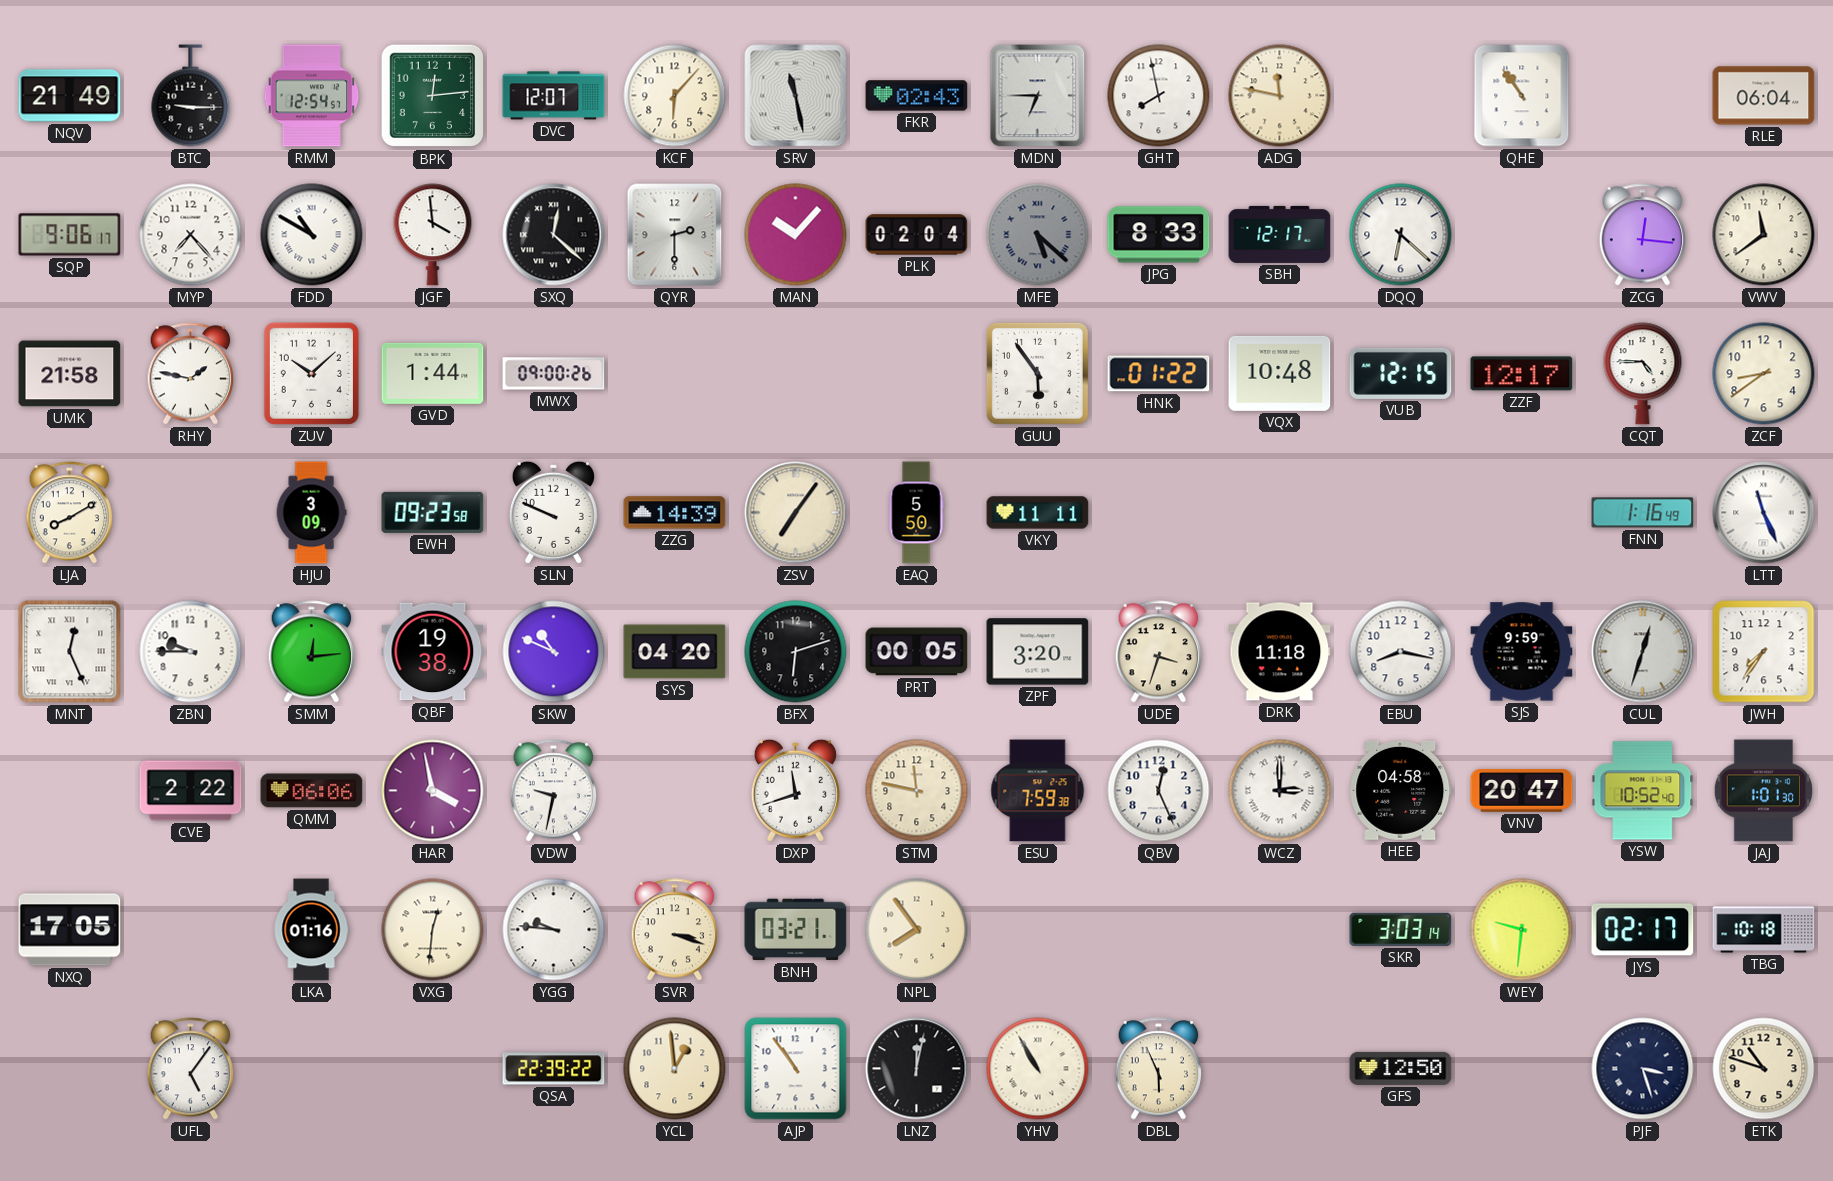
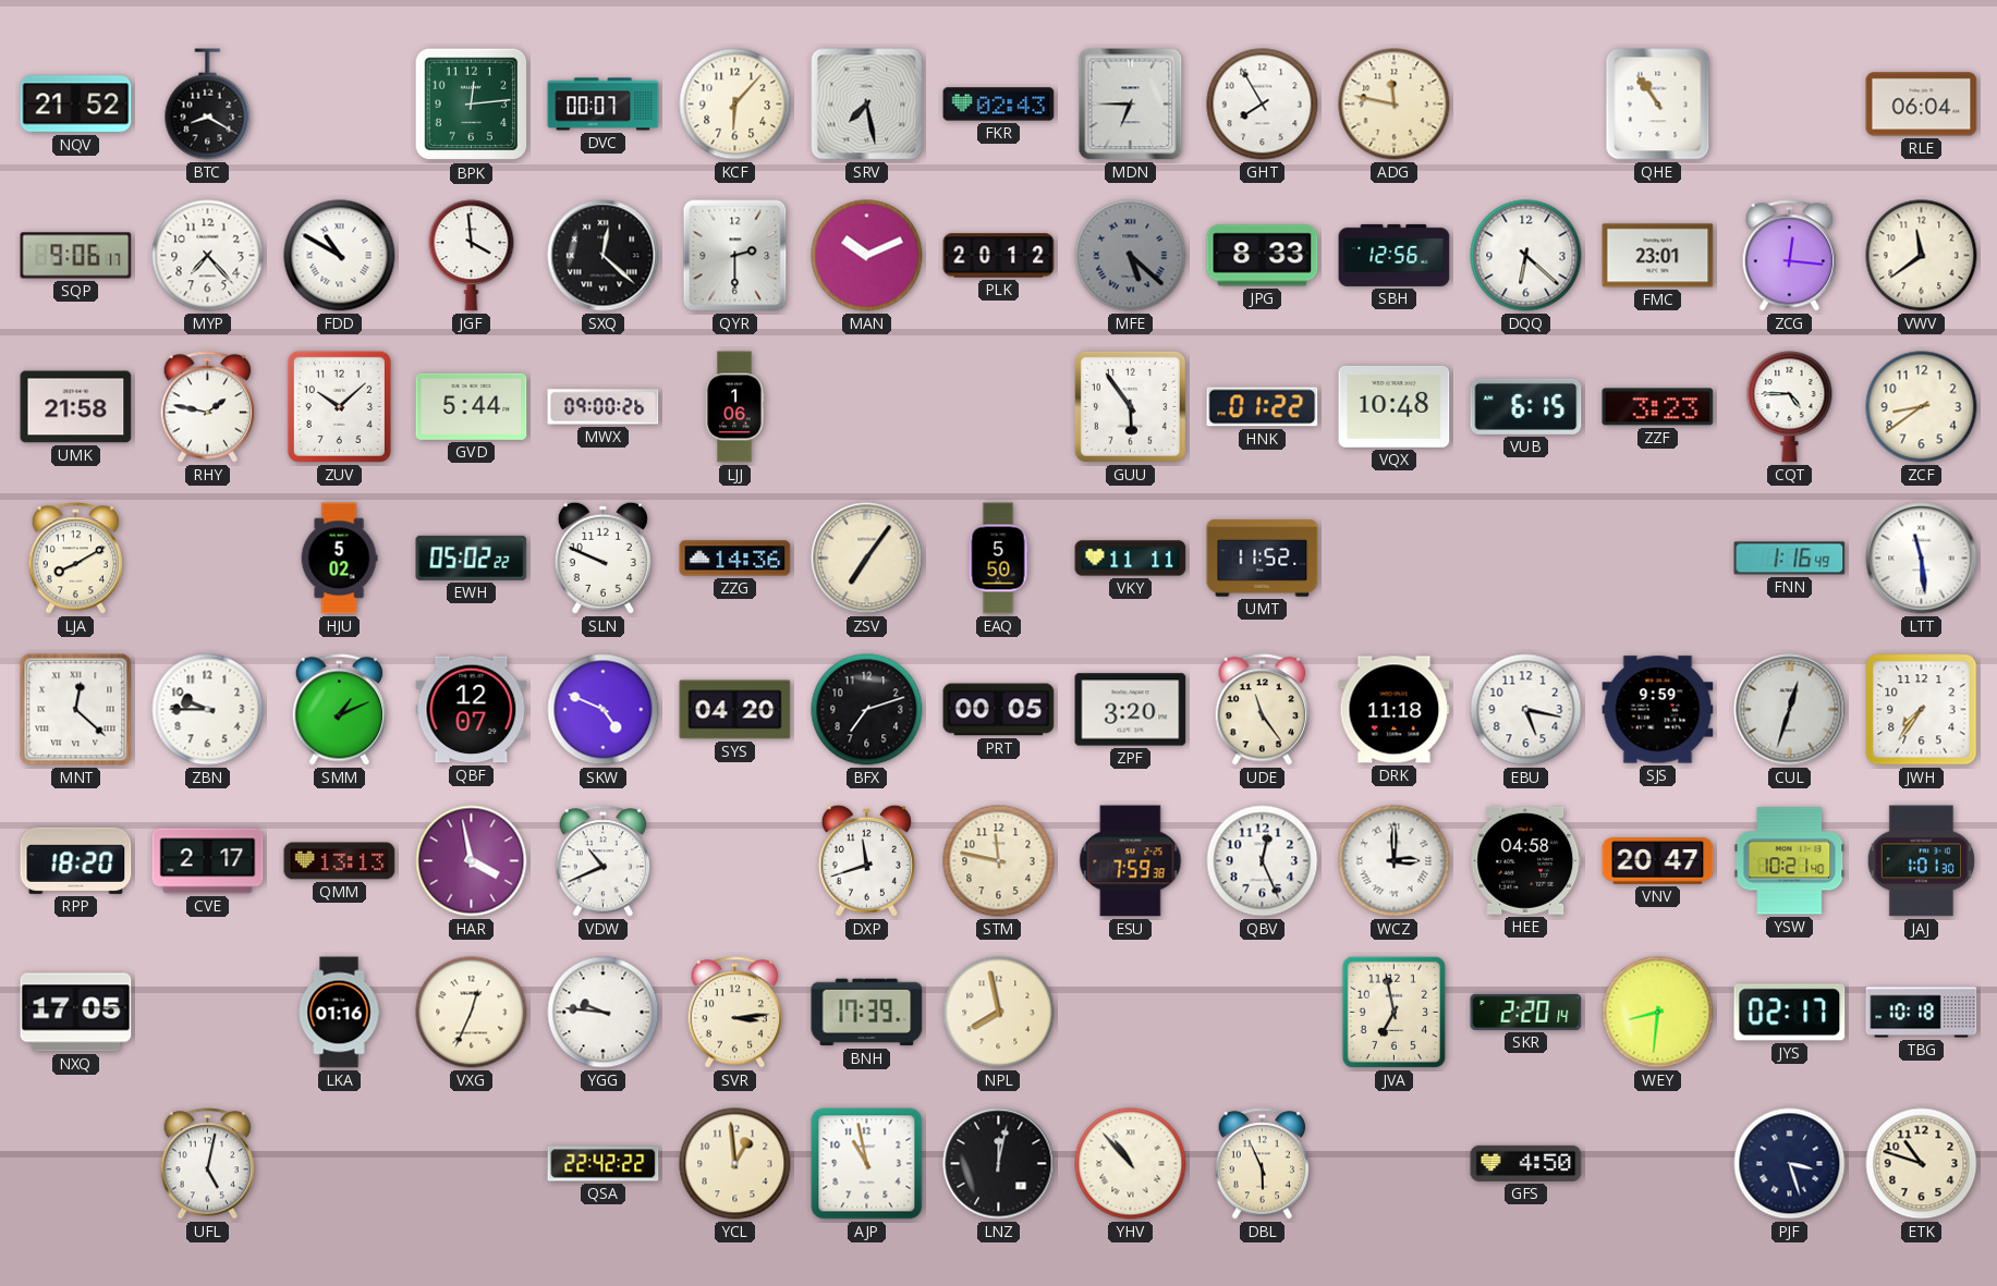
NQV: 21:49 -> 21:52 (76, 105)
BTC: 9:15 -> 8:20 (208, 105)
RMM: 12:54 -> none (312, 96)
DVC: 12:07 -> 00:07 (604, 105)
SRV: 11:28 -> 7:28 (867, 105)
GHT: 7:58 -> 7:55 (1263, 105)
MAN: 10:07 -> 10:11 (867, 256)
PLK: 02:04 -> 20:12 (999, 256)
SBH: 12:17 -> 12:56 (1395, 255)
FMC: none -> 23:01 (1658, 256)
GVD: 1:44 -> 5:44 (472, 406)
LJJ: none -> 1:06 (734, 407)
VUB: 12:15 -> 6:15 (1526, 406)
ZZF: 12:17 -> 3:23 (1658, 407)
HJU: 3:09 -> 5:02 (339, 559)
EWH: 09:23 -> 05:02 (472, 558)
ZZG: 14:39 -> 14:36 (735, 559)
UMT: none -> 11:52 (1263, 559)
LTT: 11:26 -> 11:29 (1922, 559)
MNT: 12:26 -> 12:22 (76, 710)
SMM: 12:14 -> 1:11 (340, 710)
QBF: 19:38 -> 12:07 (472, 710)
SKW: 10:49 -> 4:49 (604, 710)
BFX: 6:12 -> 7:12 (867, 710)
UDE: 3:33 -> 11:24 (1263, 710)
EBU: 8:17 -> 5:17 (1526, 710)
RPP: none -> 18:20 (76, 860)
CVE: 2:22 -> 2:17 (208, 861)
QMM: 06:06 -> 13:13 (340, 861)
VDW: 9:32 -> 10:41 (604, 861)
YSW: 10:52 -> 10:21 (1790, 861)
VXG: 12:31 -> 12:34 (472, 1013)
SVR: 3:18 -> 3:14 (735, 1013)
BNH: 03:21 -> 17:39 (867, 1013)
NPL: 7:54 -> 7:58 (999, 1013)
JVA: none -> 6:58 (1393, 1012)
SKR: 3:03 -> 2:20 (1526, 1012)
WEY: 9:31 -> 8:31 (1658, 1013)
UFL: 5:06 -> 5:02 (208, 1164)
QSA: 22:39 -> 22:42 (604, 1164)
AJP: 10:54 -> 10:58 (867, 1164)
YHV: 10:55 -> 10:53 (1131, 1164)
GFS: 12:50 -> 4:50 (1526, 1163)
